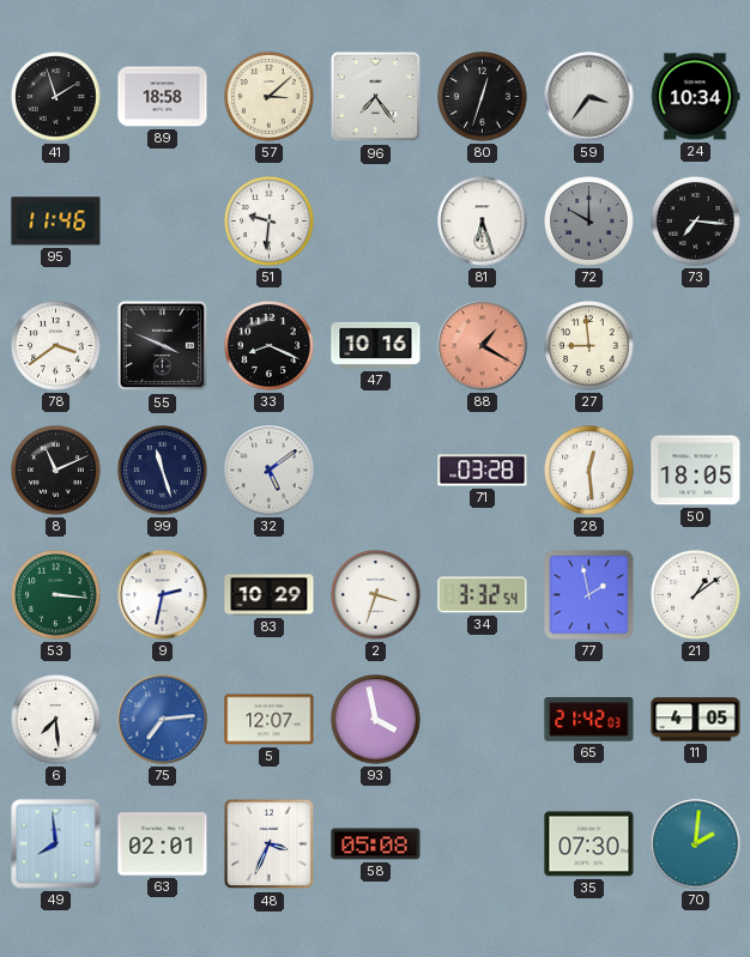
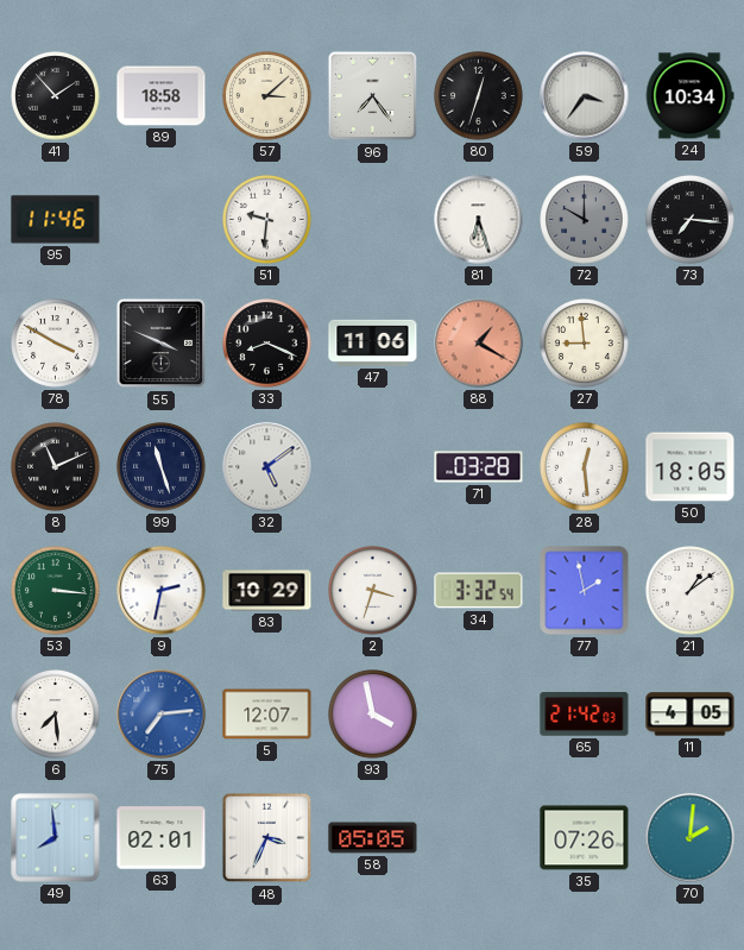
41: 1:57 -> 1:53 (56, 96)
78: 3:39 -> 3:50 (56, 344)
47: 10:16 -> 11:06 (373, 342)
58: 05:08 -> 05:05 (373, 838)
35: 07:30 -> 07:26 (585, 838)
